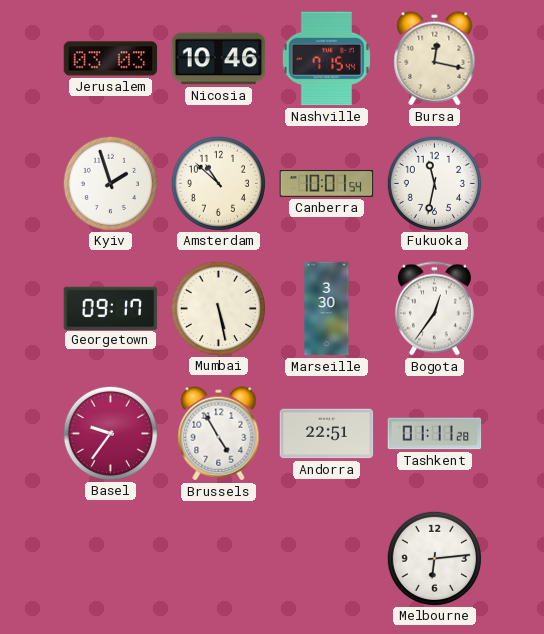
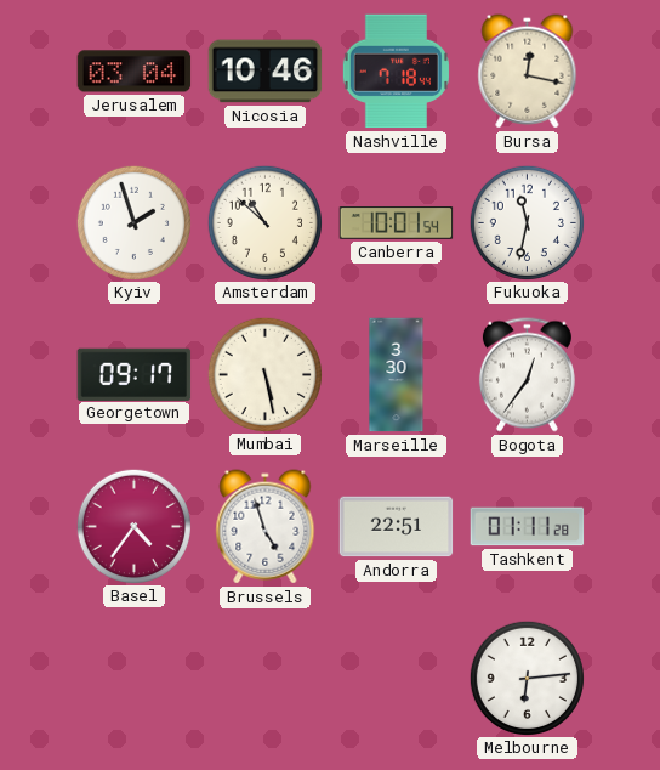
Jerusalem: 03:03 -> 03:04 (135, 72)
Nashville: 7:15 -> 7:18 (396, 72)
Basel: 9:36 -> 4:36 (133, 526)
Brussels: 4:55 -> 4:57 (266, 527)
